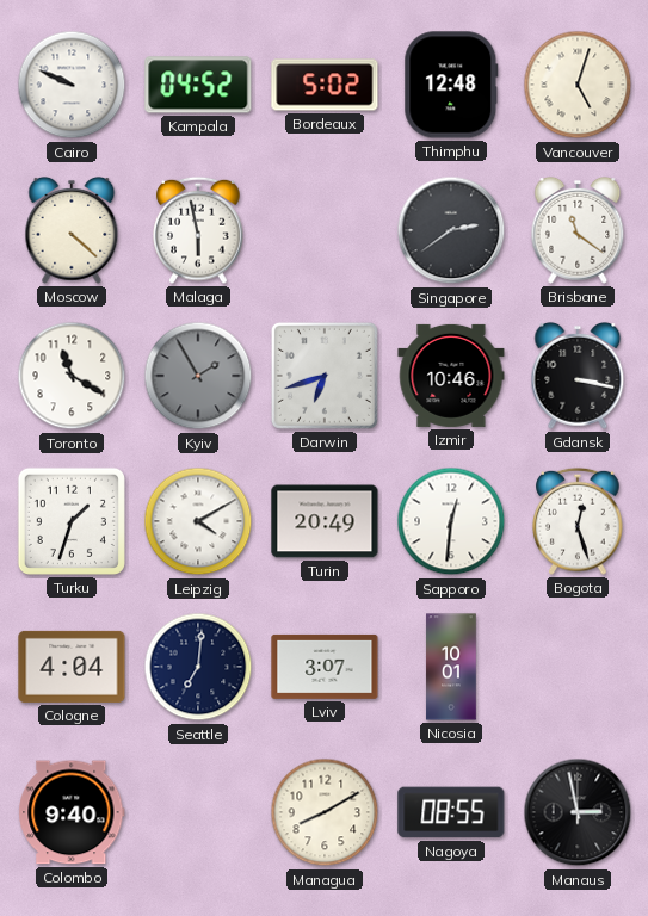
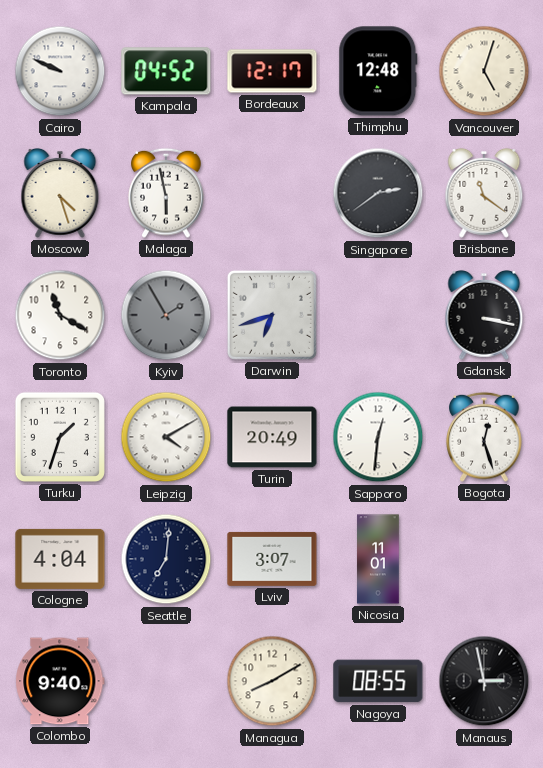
Bordeaux: 5:02 -> 12:17 (272, 71)
Moscow: 4:22 -> 4:27 (60, 193)
Izmir: 10:46 -> none (451, 376)
Nicosia: 10:01 -> 11:01 (378, 559)
